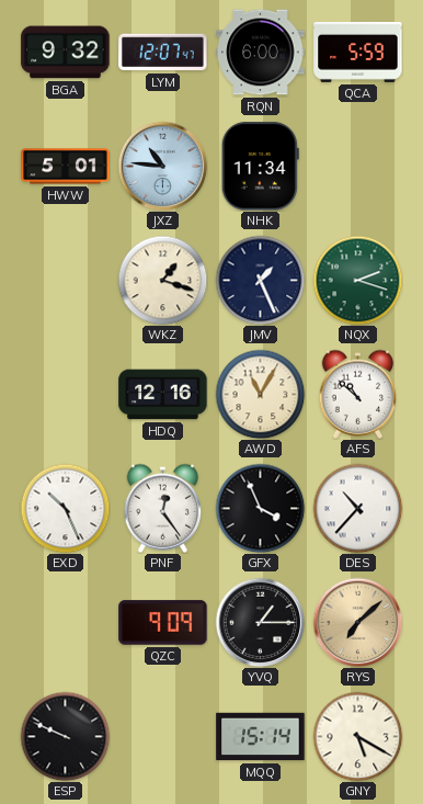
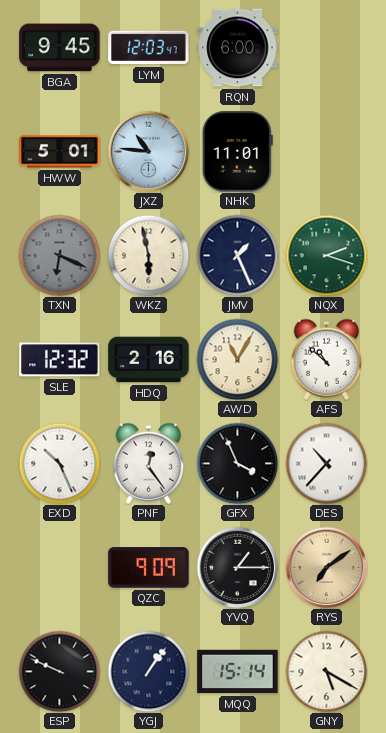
BGA: 9:32 -> 9:45 (60, 48)
LYM: 12:07 -> 12:03 (149, 48)
QCA: 5:59 -> none (358, 52)
NHK: 11:34 -> 11:01 (237, 152)
TXN: none -> 6:19 (59, 255)
WKZ: 1:18 -> 5:58 (148, 255)
SLE: none -> 12:32 (60, 360)
HDQ: 12:16 -> 2:16 (149, 360)
RYS: 7:08 -> 7:09 (326, 567)
YGJ: none -> 1:06 (148, 671)
